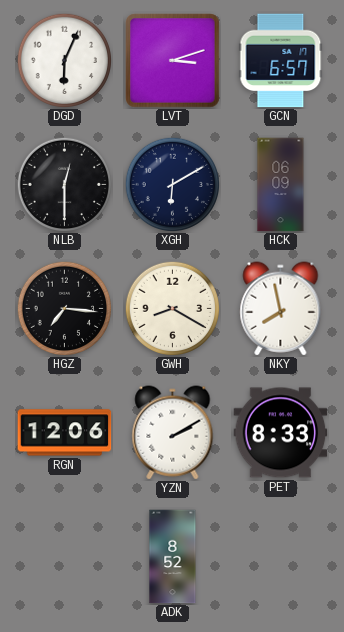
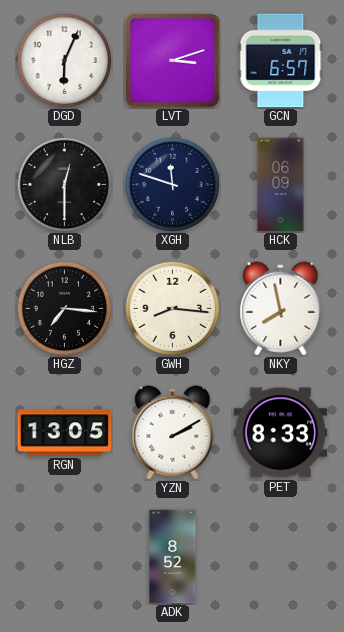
XGH: 6:10 -> 11:48 (172, 184)
GWH: 8:20 -> 8:16 (172, 308)
RGN: 12:06 -> 13:05 (65, 433)
